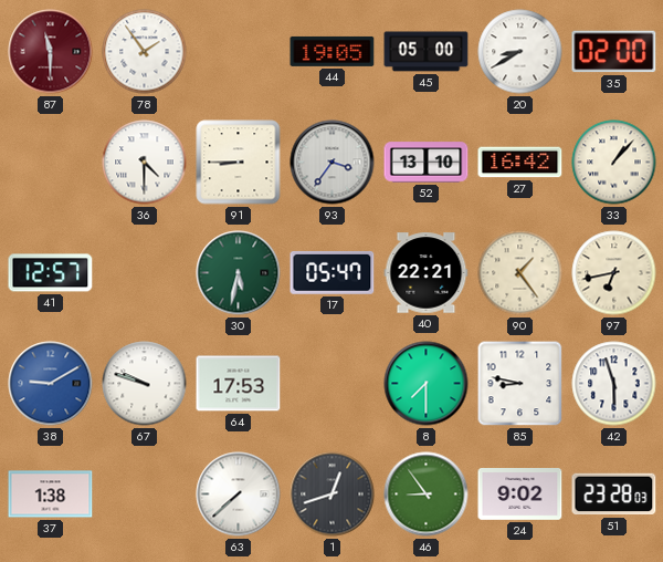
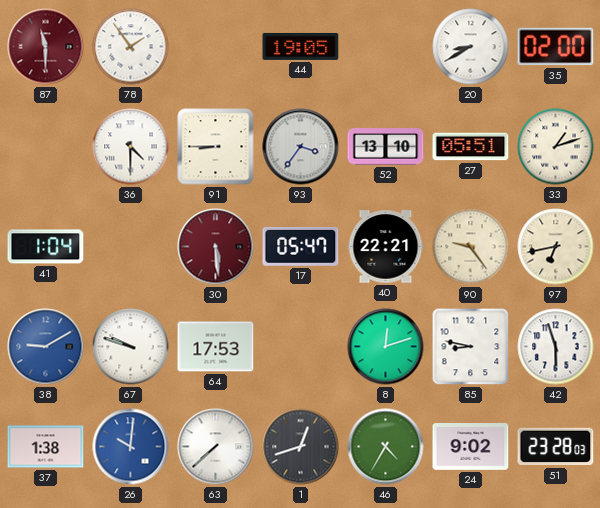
45: 05:00 -> none (427, 52)
27: 16:42 -> 05:51 (471, 147)
33: 1:07 -> 1:12 (556, 147)
41: 12:57 -> 1:04 (46, 247)
30: 5:32 -> 5:29 (216, 247)
30 dial: green -> burgundy (216, 247)
90: 1:24 -> 9:24 (471, 247)
8: 7:30 -> 12:12 (386, 347)
26: none -> 10:01 (131, 447)
46: 8:54 -> 4:35 (386, 447)
